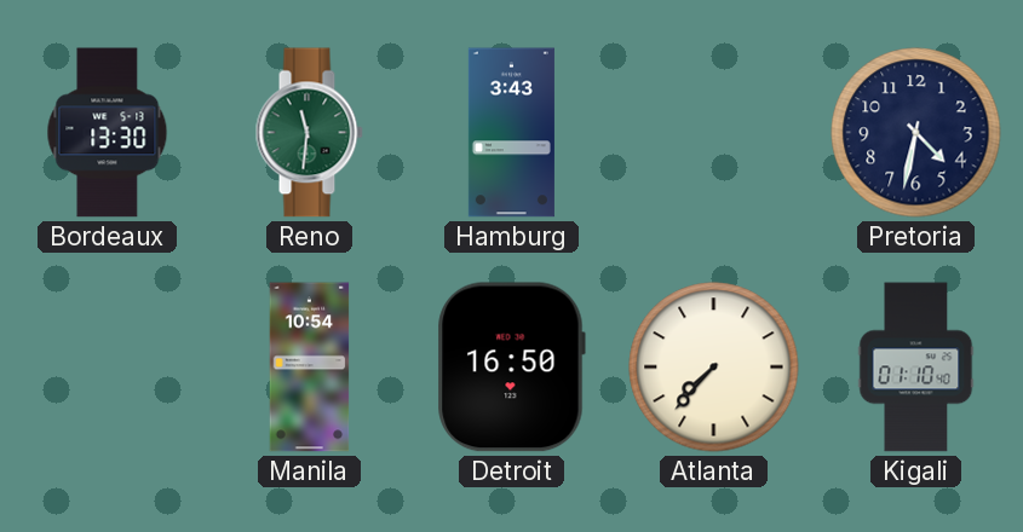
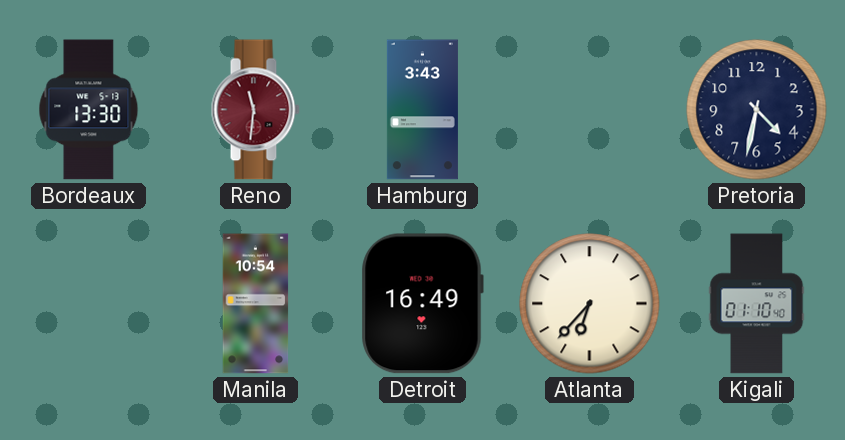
Reno dial: green -> burgundy (255, 110)
Detroit: 16:50 -> 16:49 (422, 304)
Atlanta: 7:37 -> 6:37 (590, 304)
